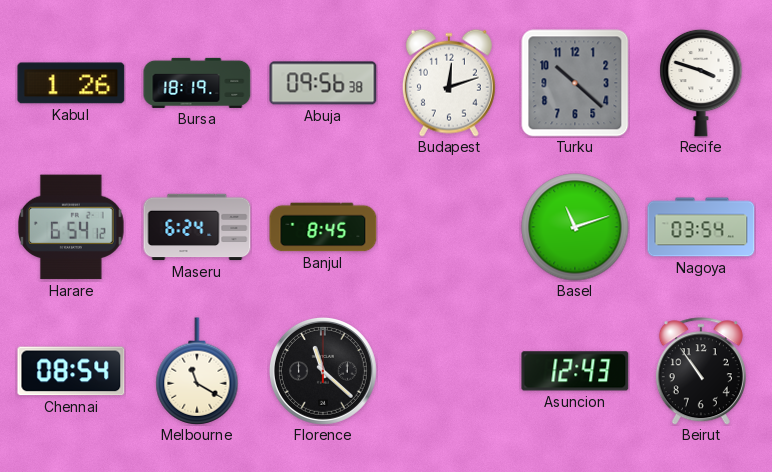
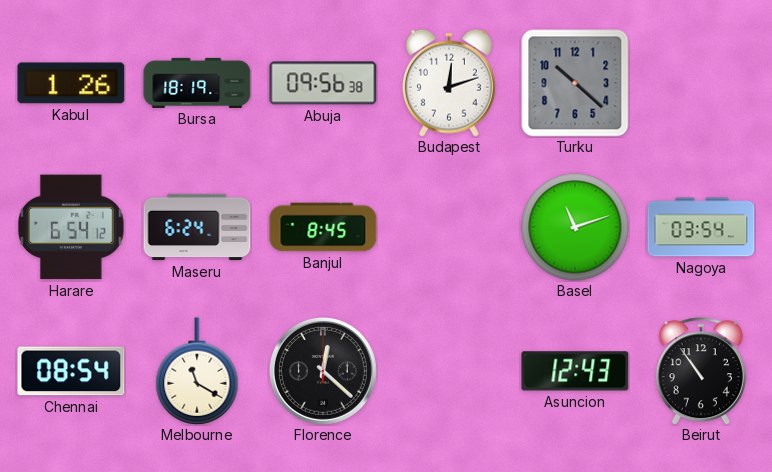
Recife: 3:48 -> none (701, 83)
Florence: 11:22 -> 12:22 (323, 371)
